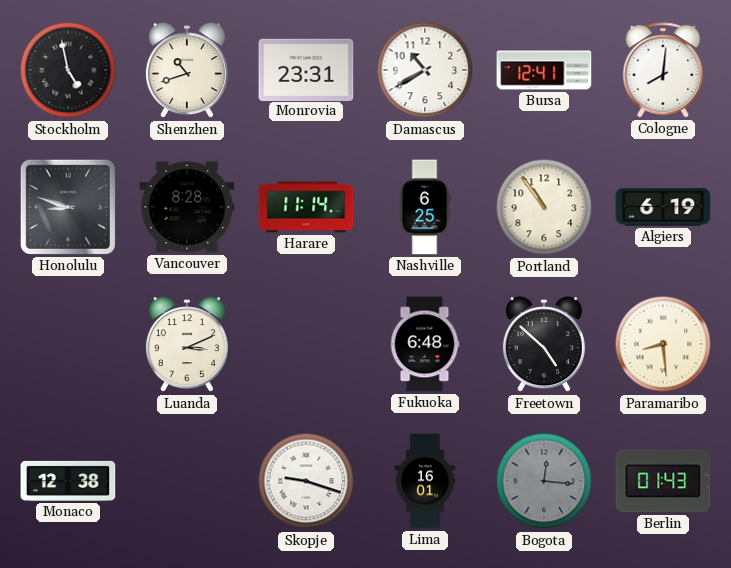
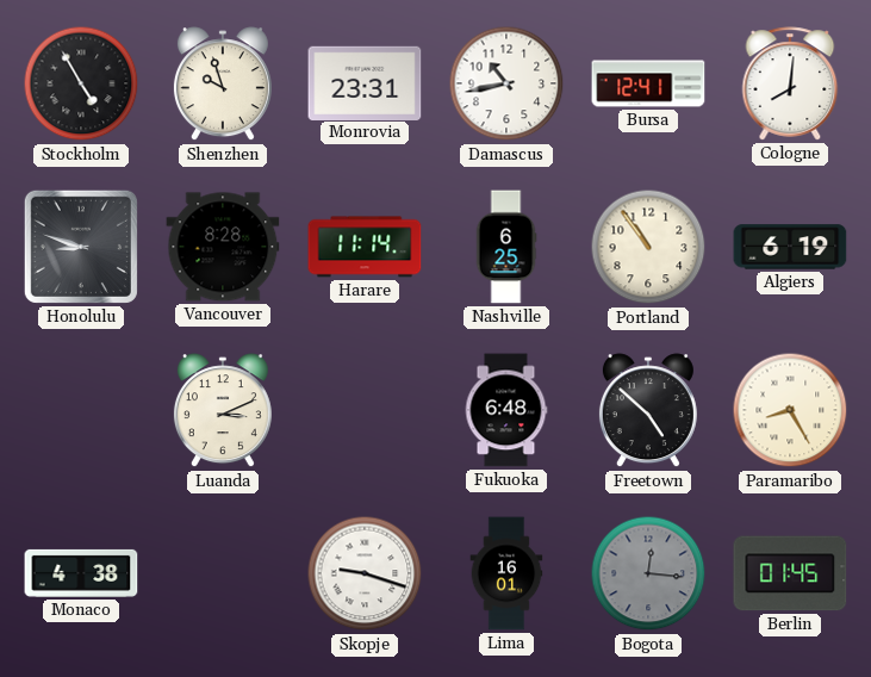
Stockholm: 4:58 -> 4:55 (81, 83)
Shenzhen: 10:42 -> 9:57 (223, 85)
Damascus: 10:40 -> 10:43 (506, 83)
Paramaribo: 8:29 -> 8:25 (790, 410)
Monaco: 12:38 -> 4:38 (81, 573)
Berlin: 01:43 -> 01:45 (790, 573)
